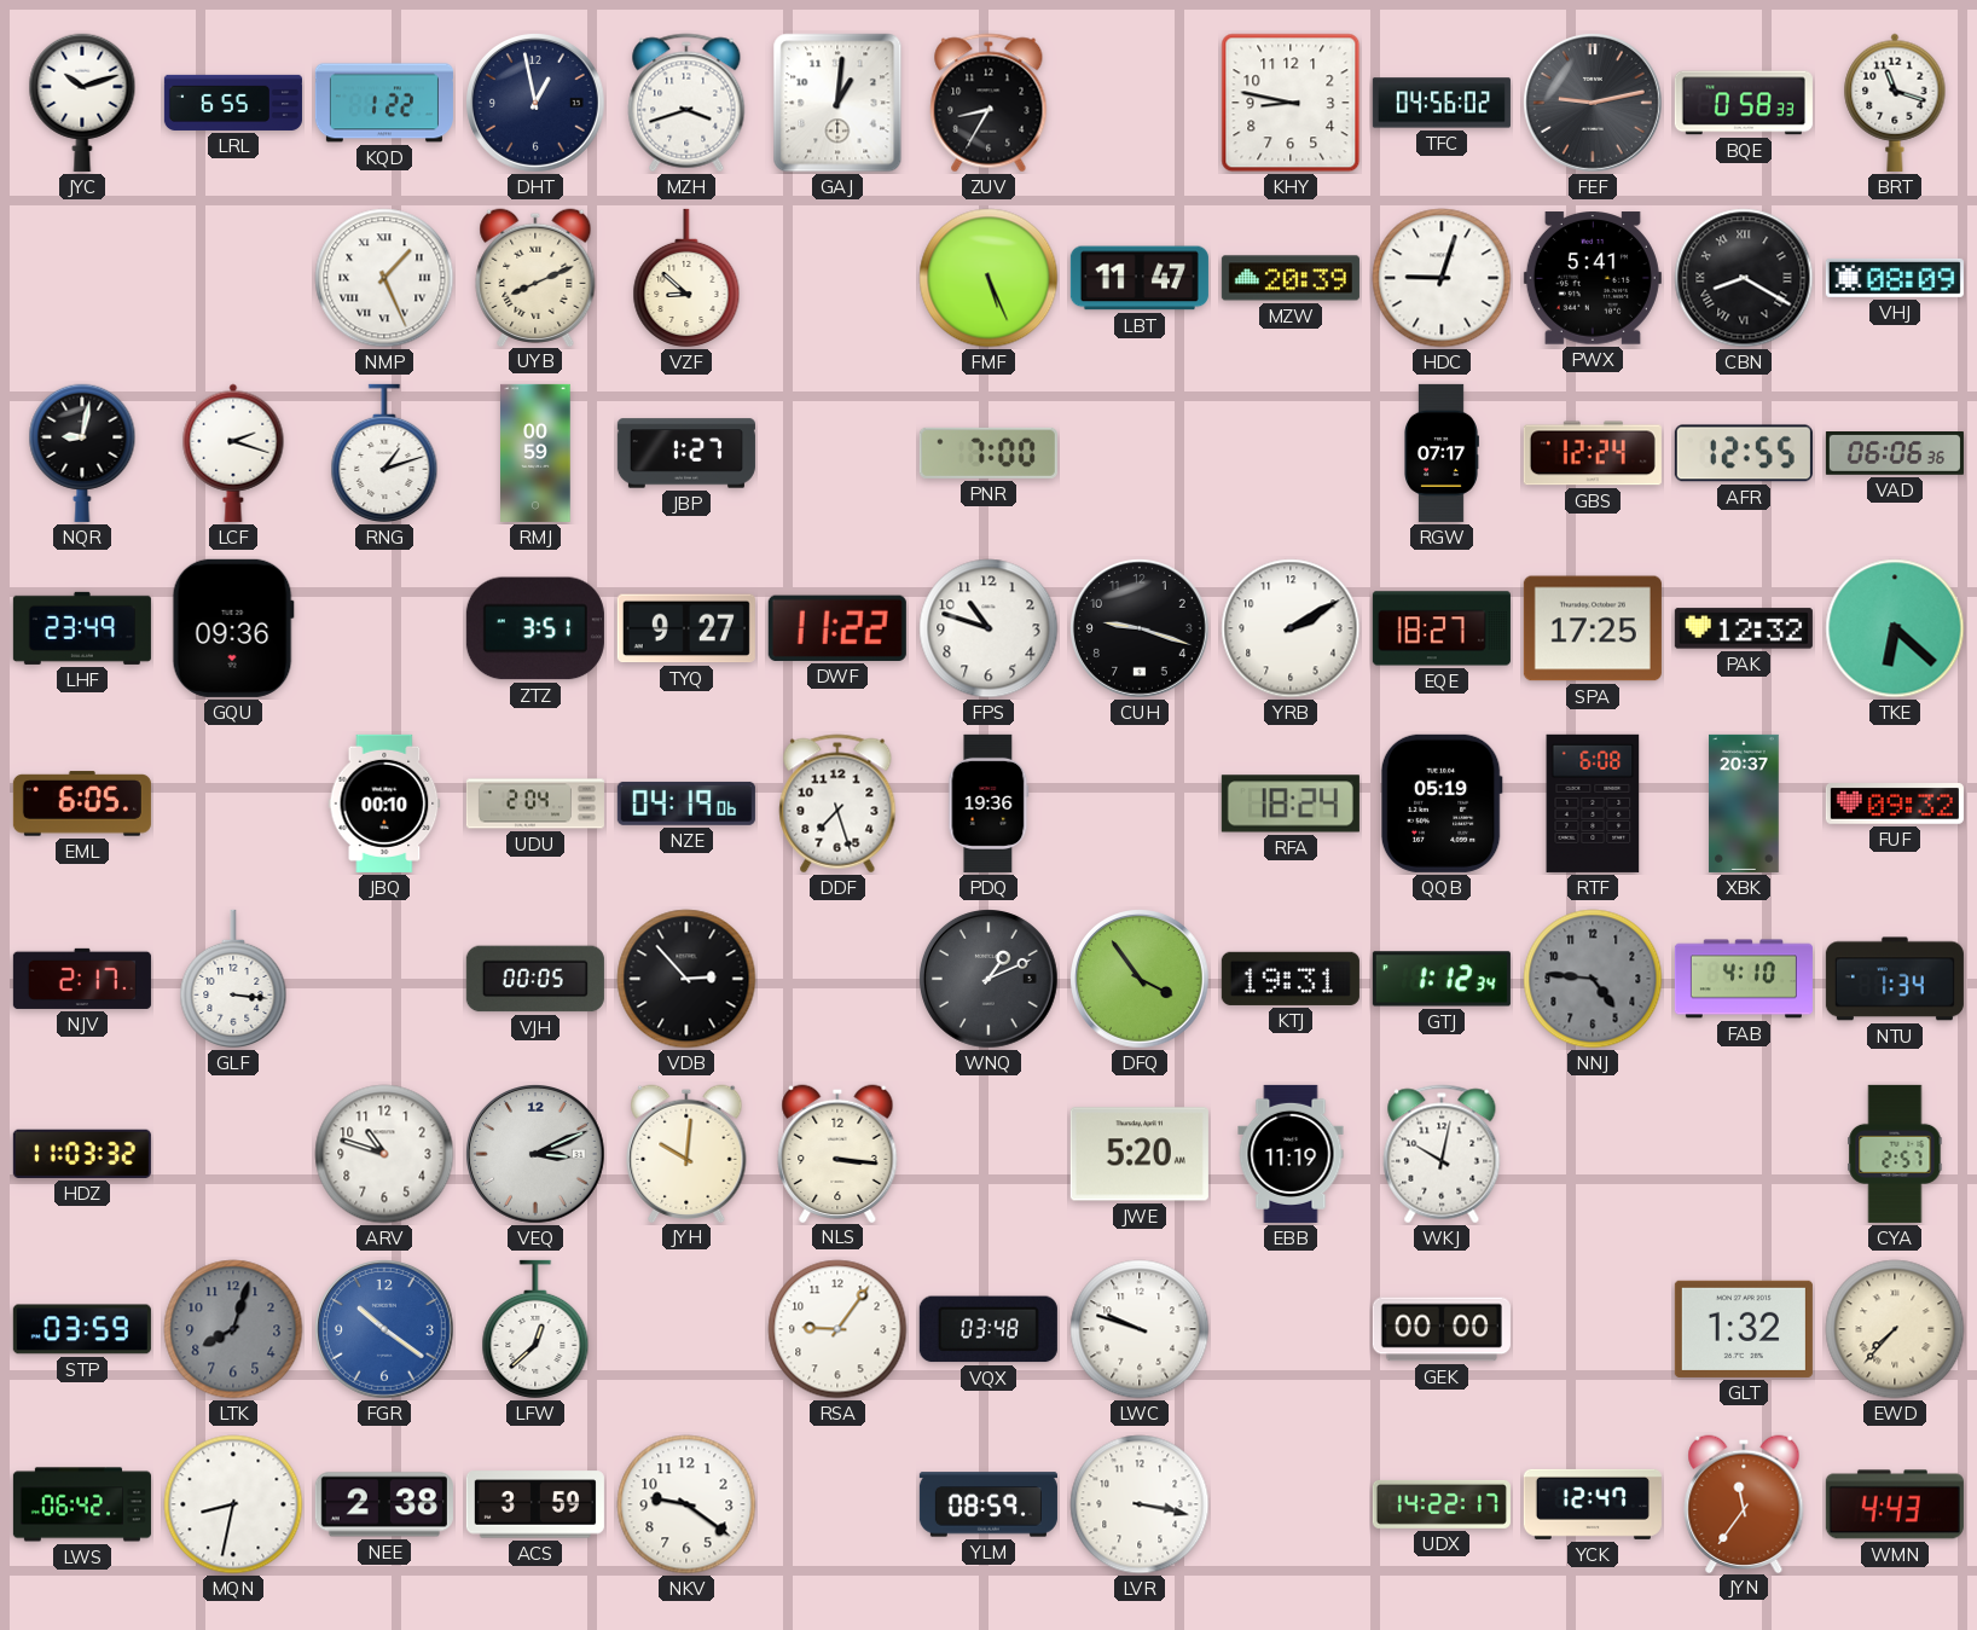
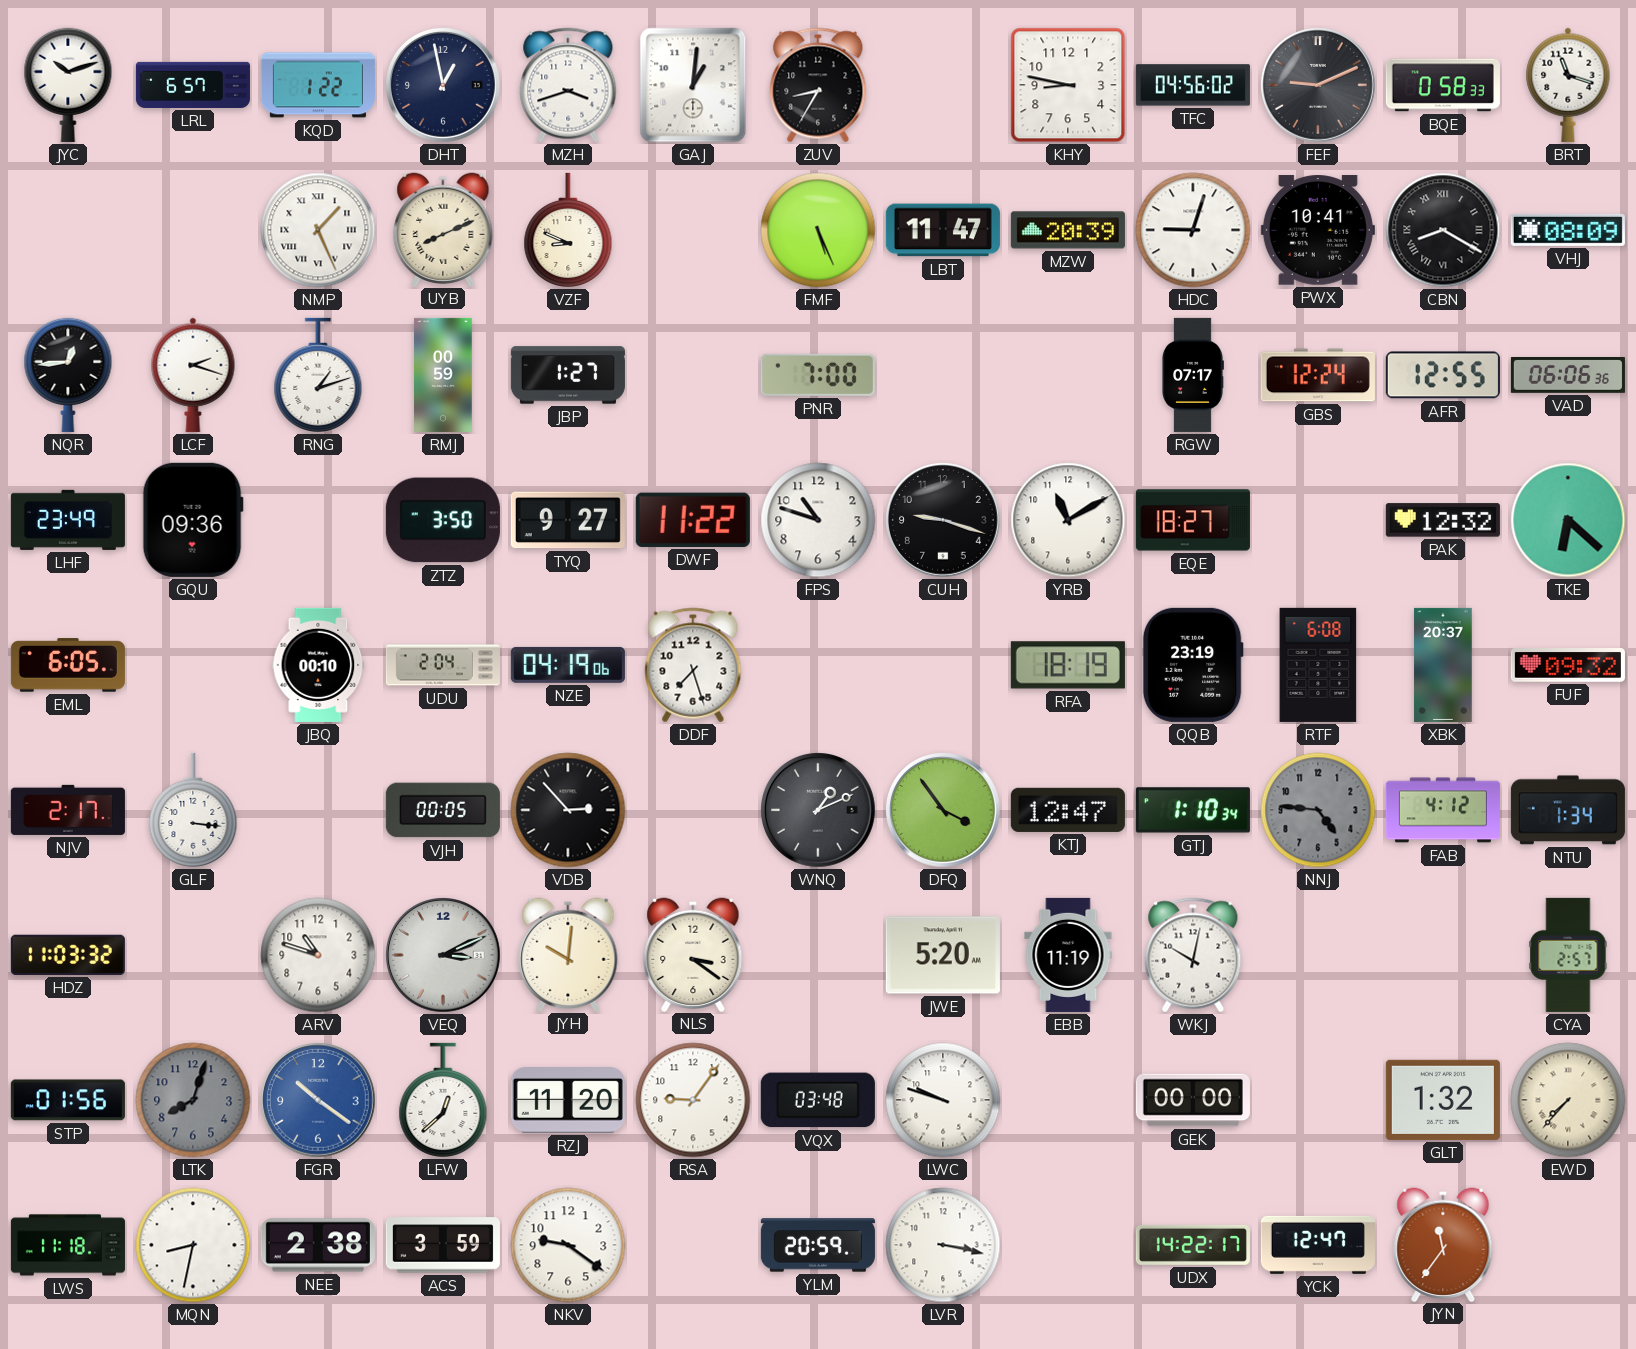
LRL: 6:55 -> 6:57 (193, 85)
FEF: 9:13 -> 9:11 (1319, 86)
VZF: 8:52 -> 8:49 (568, 230)
PWX: 5:41 -> 10:41 (1318, 230)
NQR: 9:02 -> 12:44 (68, 375)
ZTZ: 3:51 -> 3:50 (443, 520)
YRB: 2:10 -> 11:10 (1068, 520)
SPA: 17:25 -> none (1593, 628)
PDQ: 19:36 -> none (988, 804)
RFA: 18:24 -> 18:19 (1068, 665)
QQB: 05:19 -> 23:19 (1193, 665)
KTJ: 19:31 -> 12:47 (1068, 810)
GTJ: 1:12 -> 1:10 (1193, 810)
FAB: 4:10 -> 4:12 (1443, 810)
NLS: 3:16 -> 3:21 (693, 954)
STP: 03:59 -> 01:56 (68, 1100)
RZJ: none -> 11:20 (568, 1101)
LWS: 06:42 -> 11:18 (68, 1245)
YLM: 08:59 -> 20:59 (818, 1245)
WMN: 4:43 -> none (1895, 1504)
